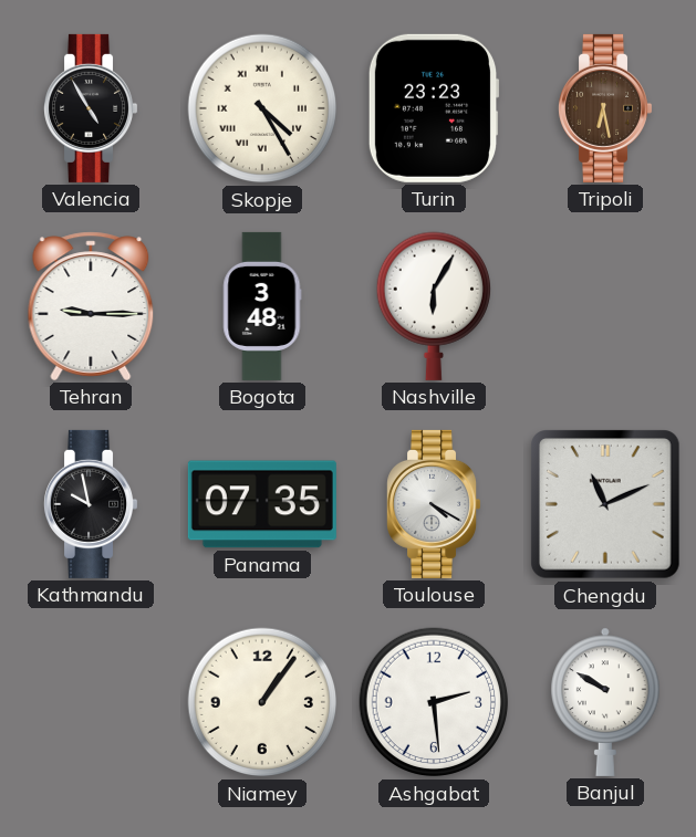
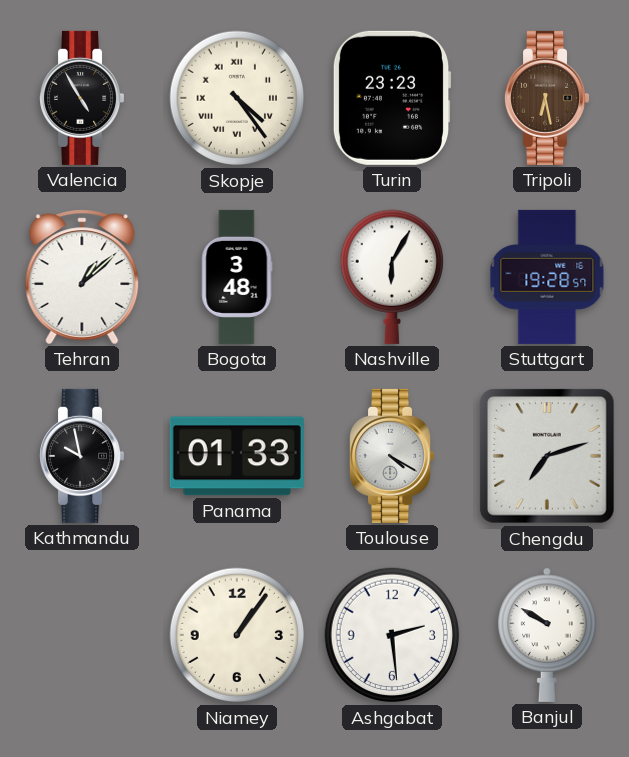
Skopje: 4:25 -> 4:24 (237, 98)
Tehran: 9:15 -> 1:08 (82, 277)
Stuttgart: none -> 19:28 (547, 277)
Panama: 07:35 -> 01:33 (237, 456)
Chengdu: 11:11 -> 7:12 (548, 457)
